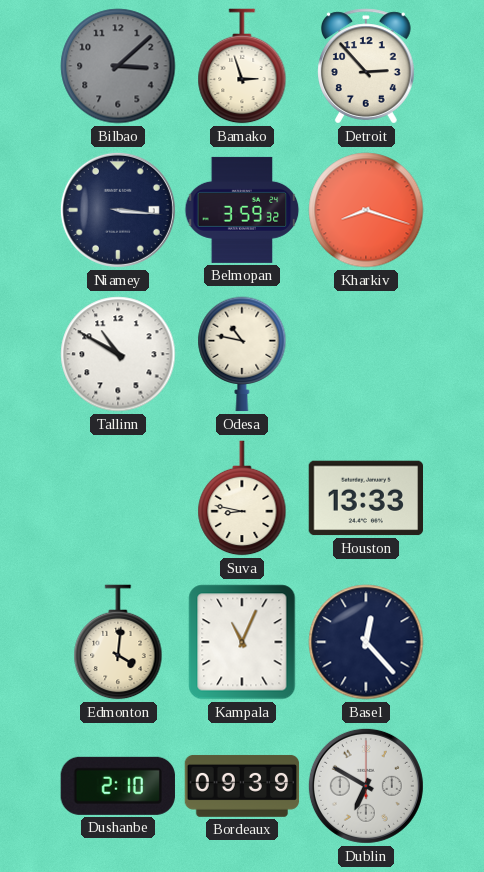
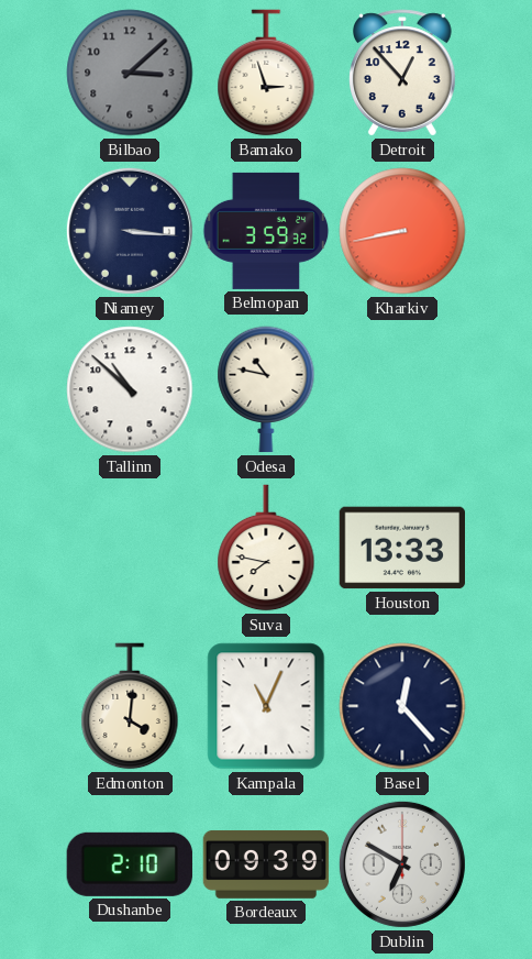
Detroit: 2:53 -> 12:53 (403, 73)
Kharkiv: 8:18 -> 8:43 (402, 231)
Tallinn: 10:50 -> 10:52 (130, 389)
Suva: 8:47 -> 7:47 (266, 548)
